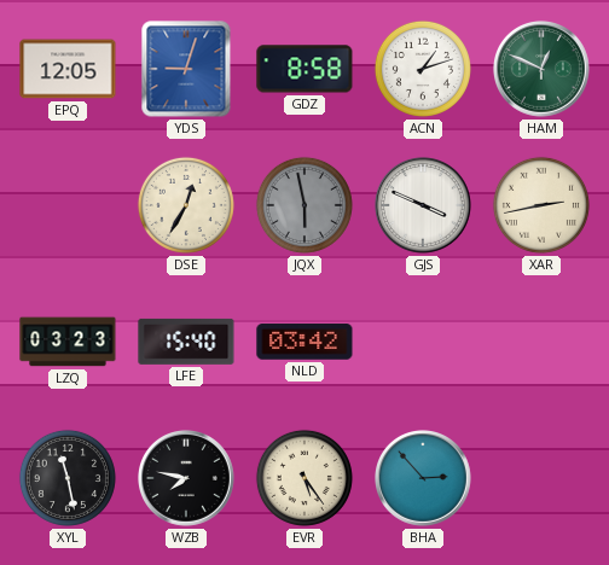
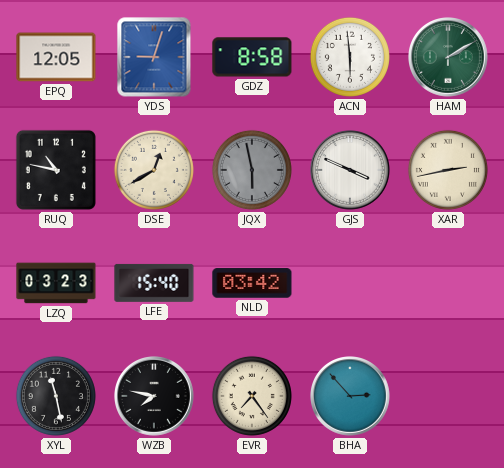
ACN: 1:12 -> 5:59 (350, 57)
HAM: 12:49 -> 2:10 (449, 58)
RUQ: none -> 10:47 (56, 170)
DSE: 12:35 -> 12:40 (154, 170)
EVR: 5:24 -> 7:24 (252, 396)
